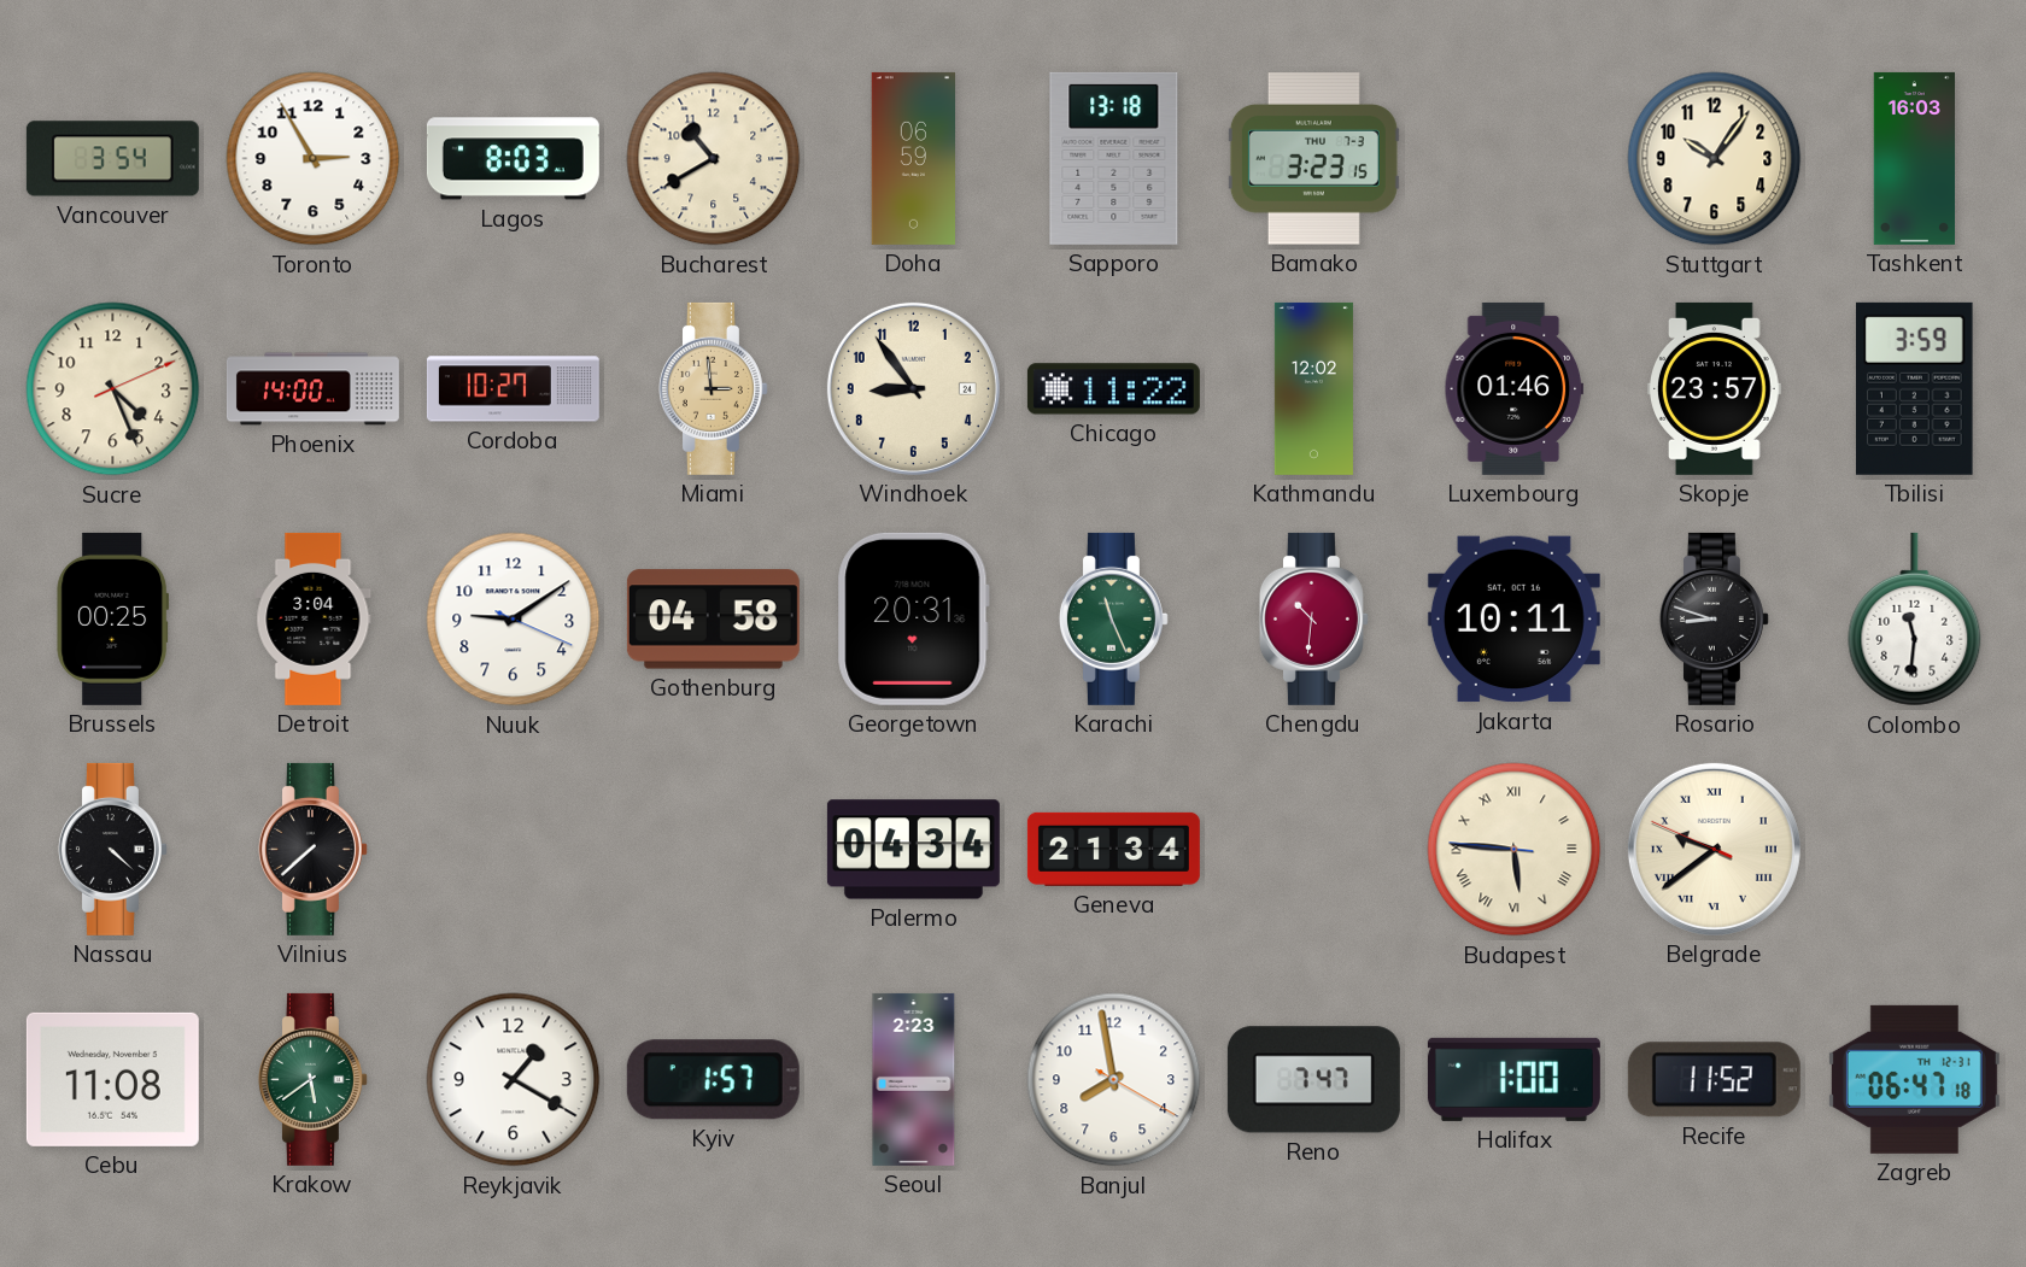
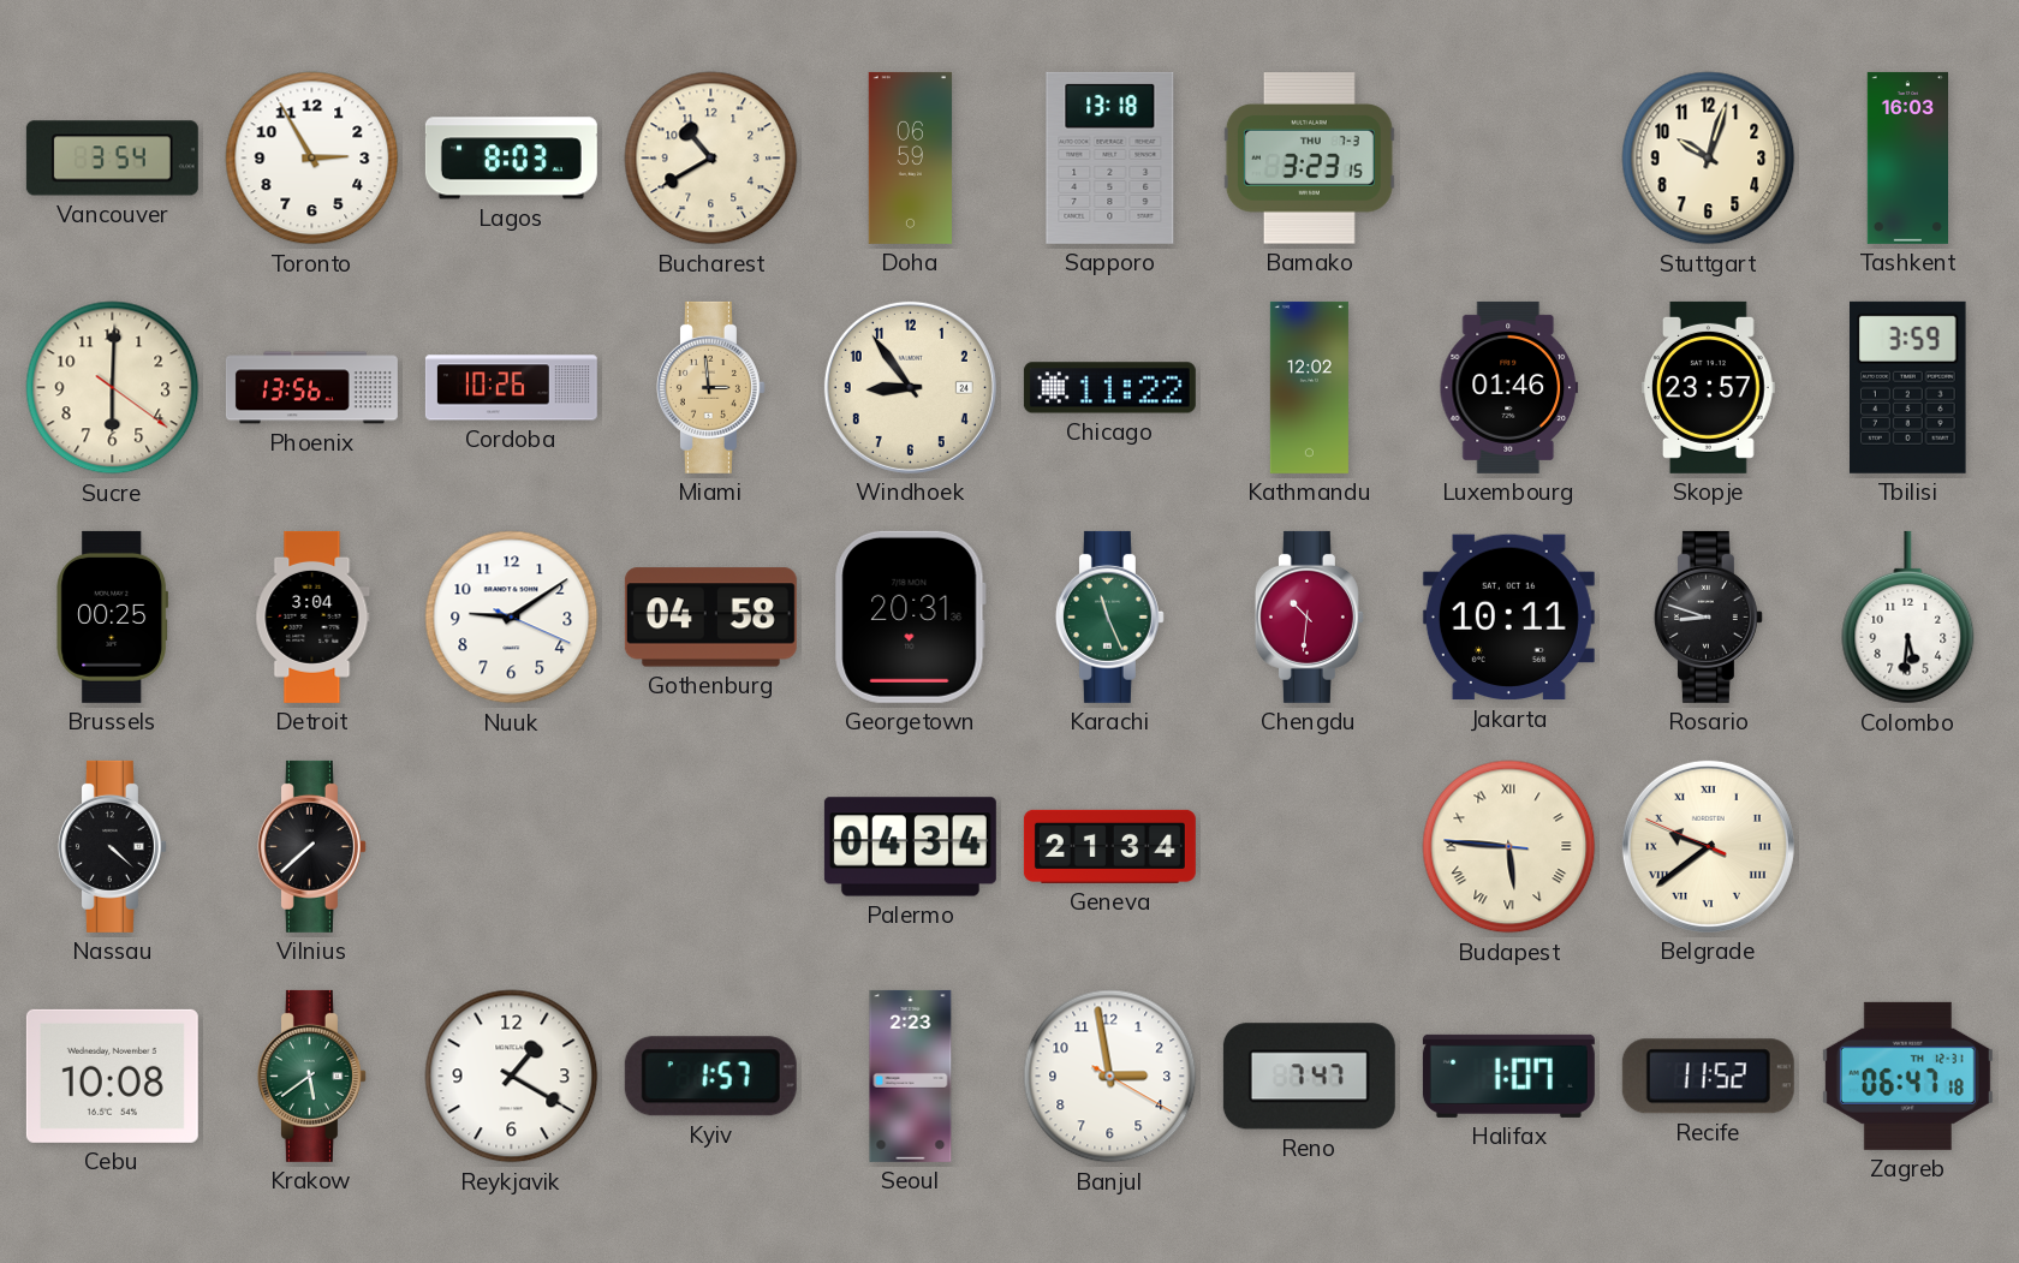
Stuttgart: 10:06 -> 10:03 (1709, 159)
Sucre: 4:26 -> 6:00 (113, 388)
Phoenix: 14:00 -> 13:56 (311, 388)
Cordoba: 10:27 -> 10:26 (511, 388)
Colombo: 11:31 -> 5:31 (1908, 618)
Cebu: 11:08 -> 10:08 (112, 1076)
Banjul: 7:58 -> 2:58 (1110, 1077)
Halifax: 1:00 -> 1:07 (1508, 1076)
